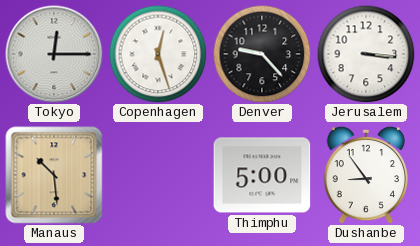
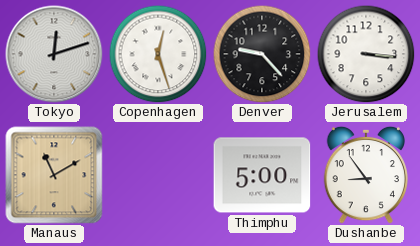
Tokyo: 12:15 -> 12:12 (54, 54)
Manaus: 10:29 -> 11:10 (54, 175)
